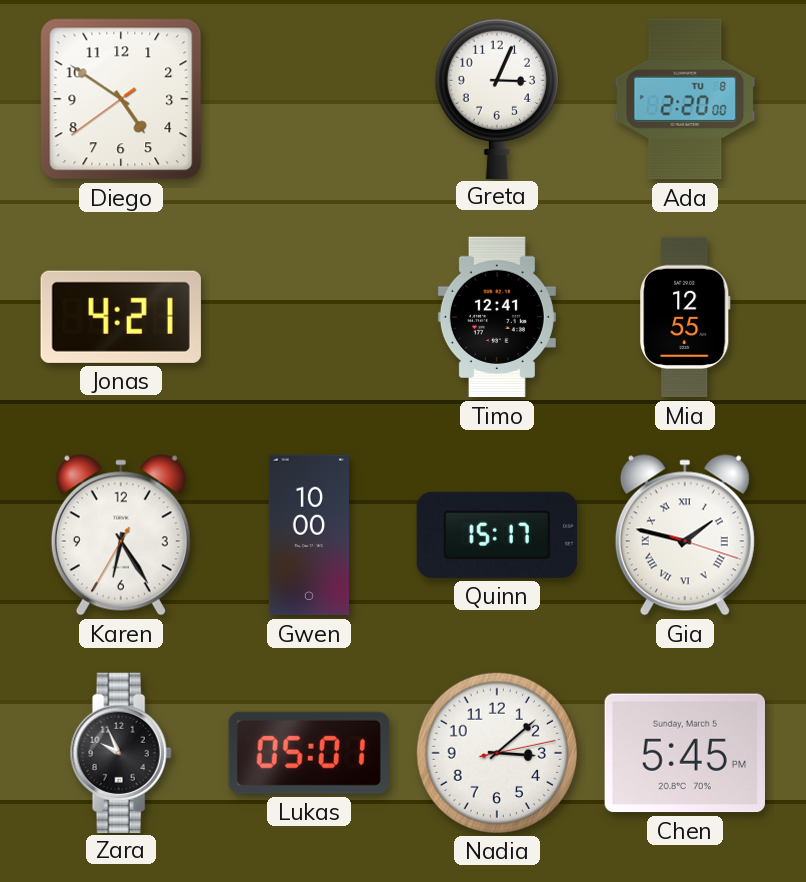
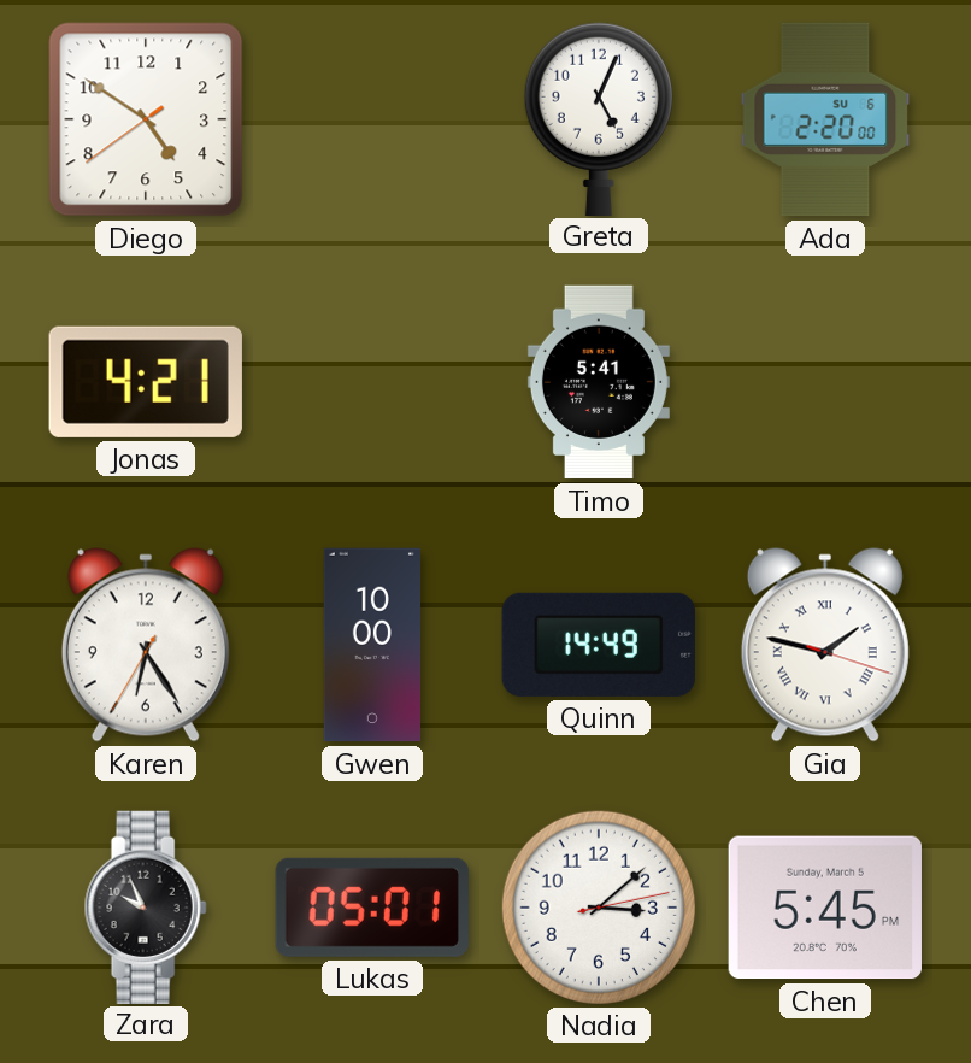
Greta: 3:04 -> 5:04 (599, 118)
Ada date: TU 8 -> SU 6 (825, 119)
Timo: 12:41 -> 5:41 (599, 382)
Mia: 12:55 -> none (685, 317)
Quinn: 15:17 -> 14:49 (599, 645)
